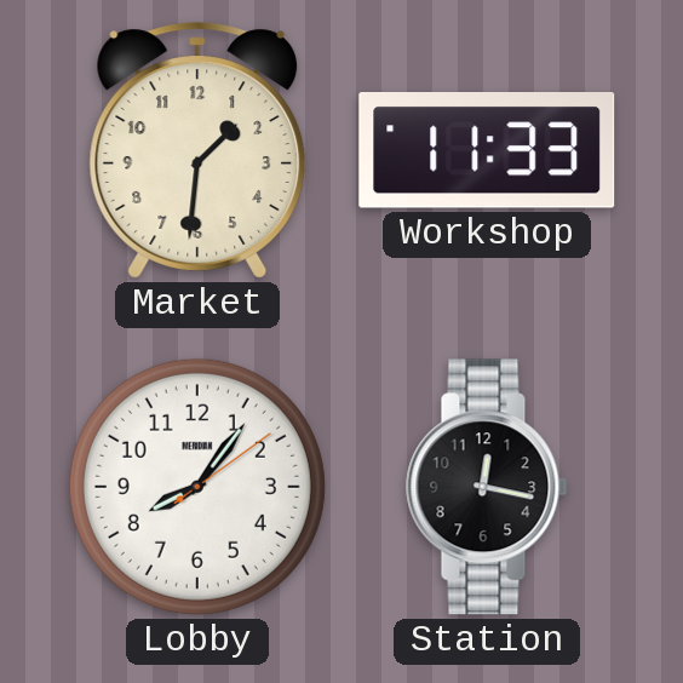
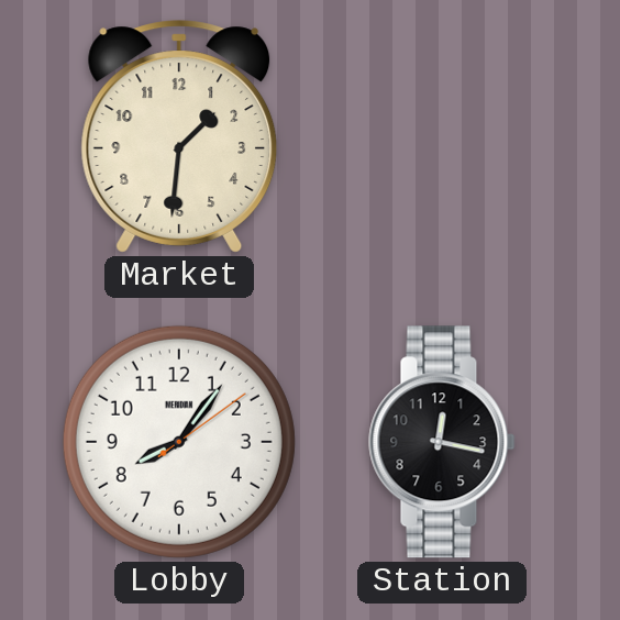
Workshop: 11:33 -> none (487, 151)
